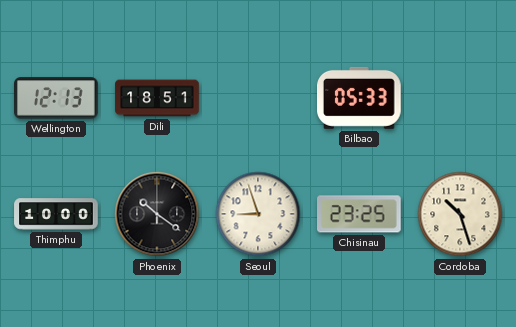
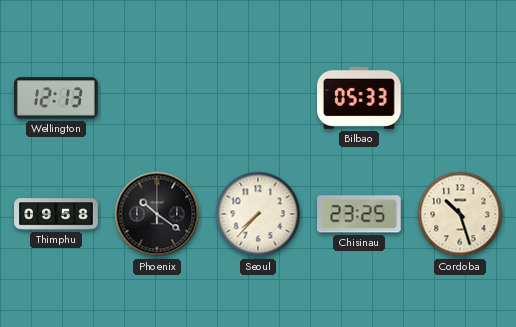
Dili: 18:51 -> none (157, 98)
Thimphu: 10:00 -> 09:58 (56, 214)
Seoul: 8:57 -> 7:37 (258, 214)
